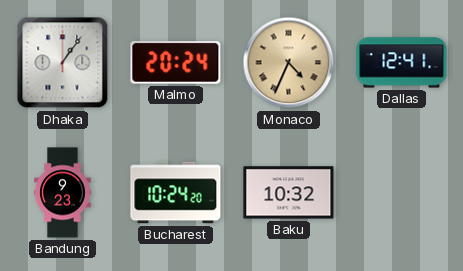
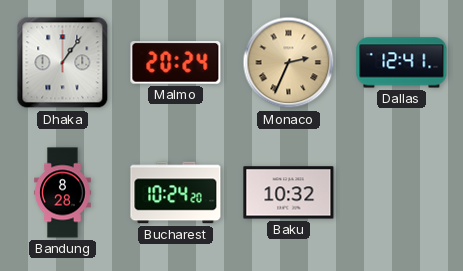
Monaco: 4:34 -> 2:34 (289, 63)
Bandung: 9:23 -> 8:28 (63, 193)
